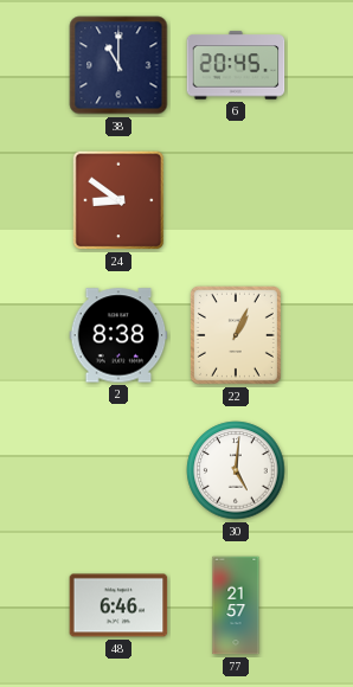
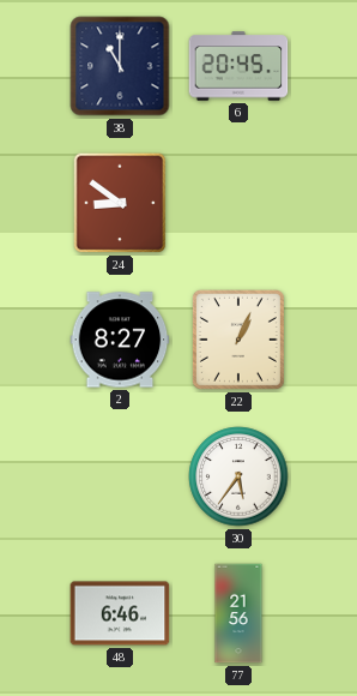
2: 8:38 -> 8:27 (120, 340)
30: 5:01 -> 5:36 (238, 476)
77: 21:57 -> 21:56 (238, 613)
